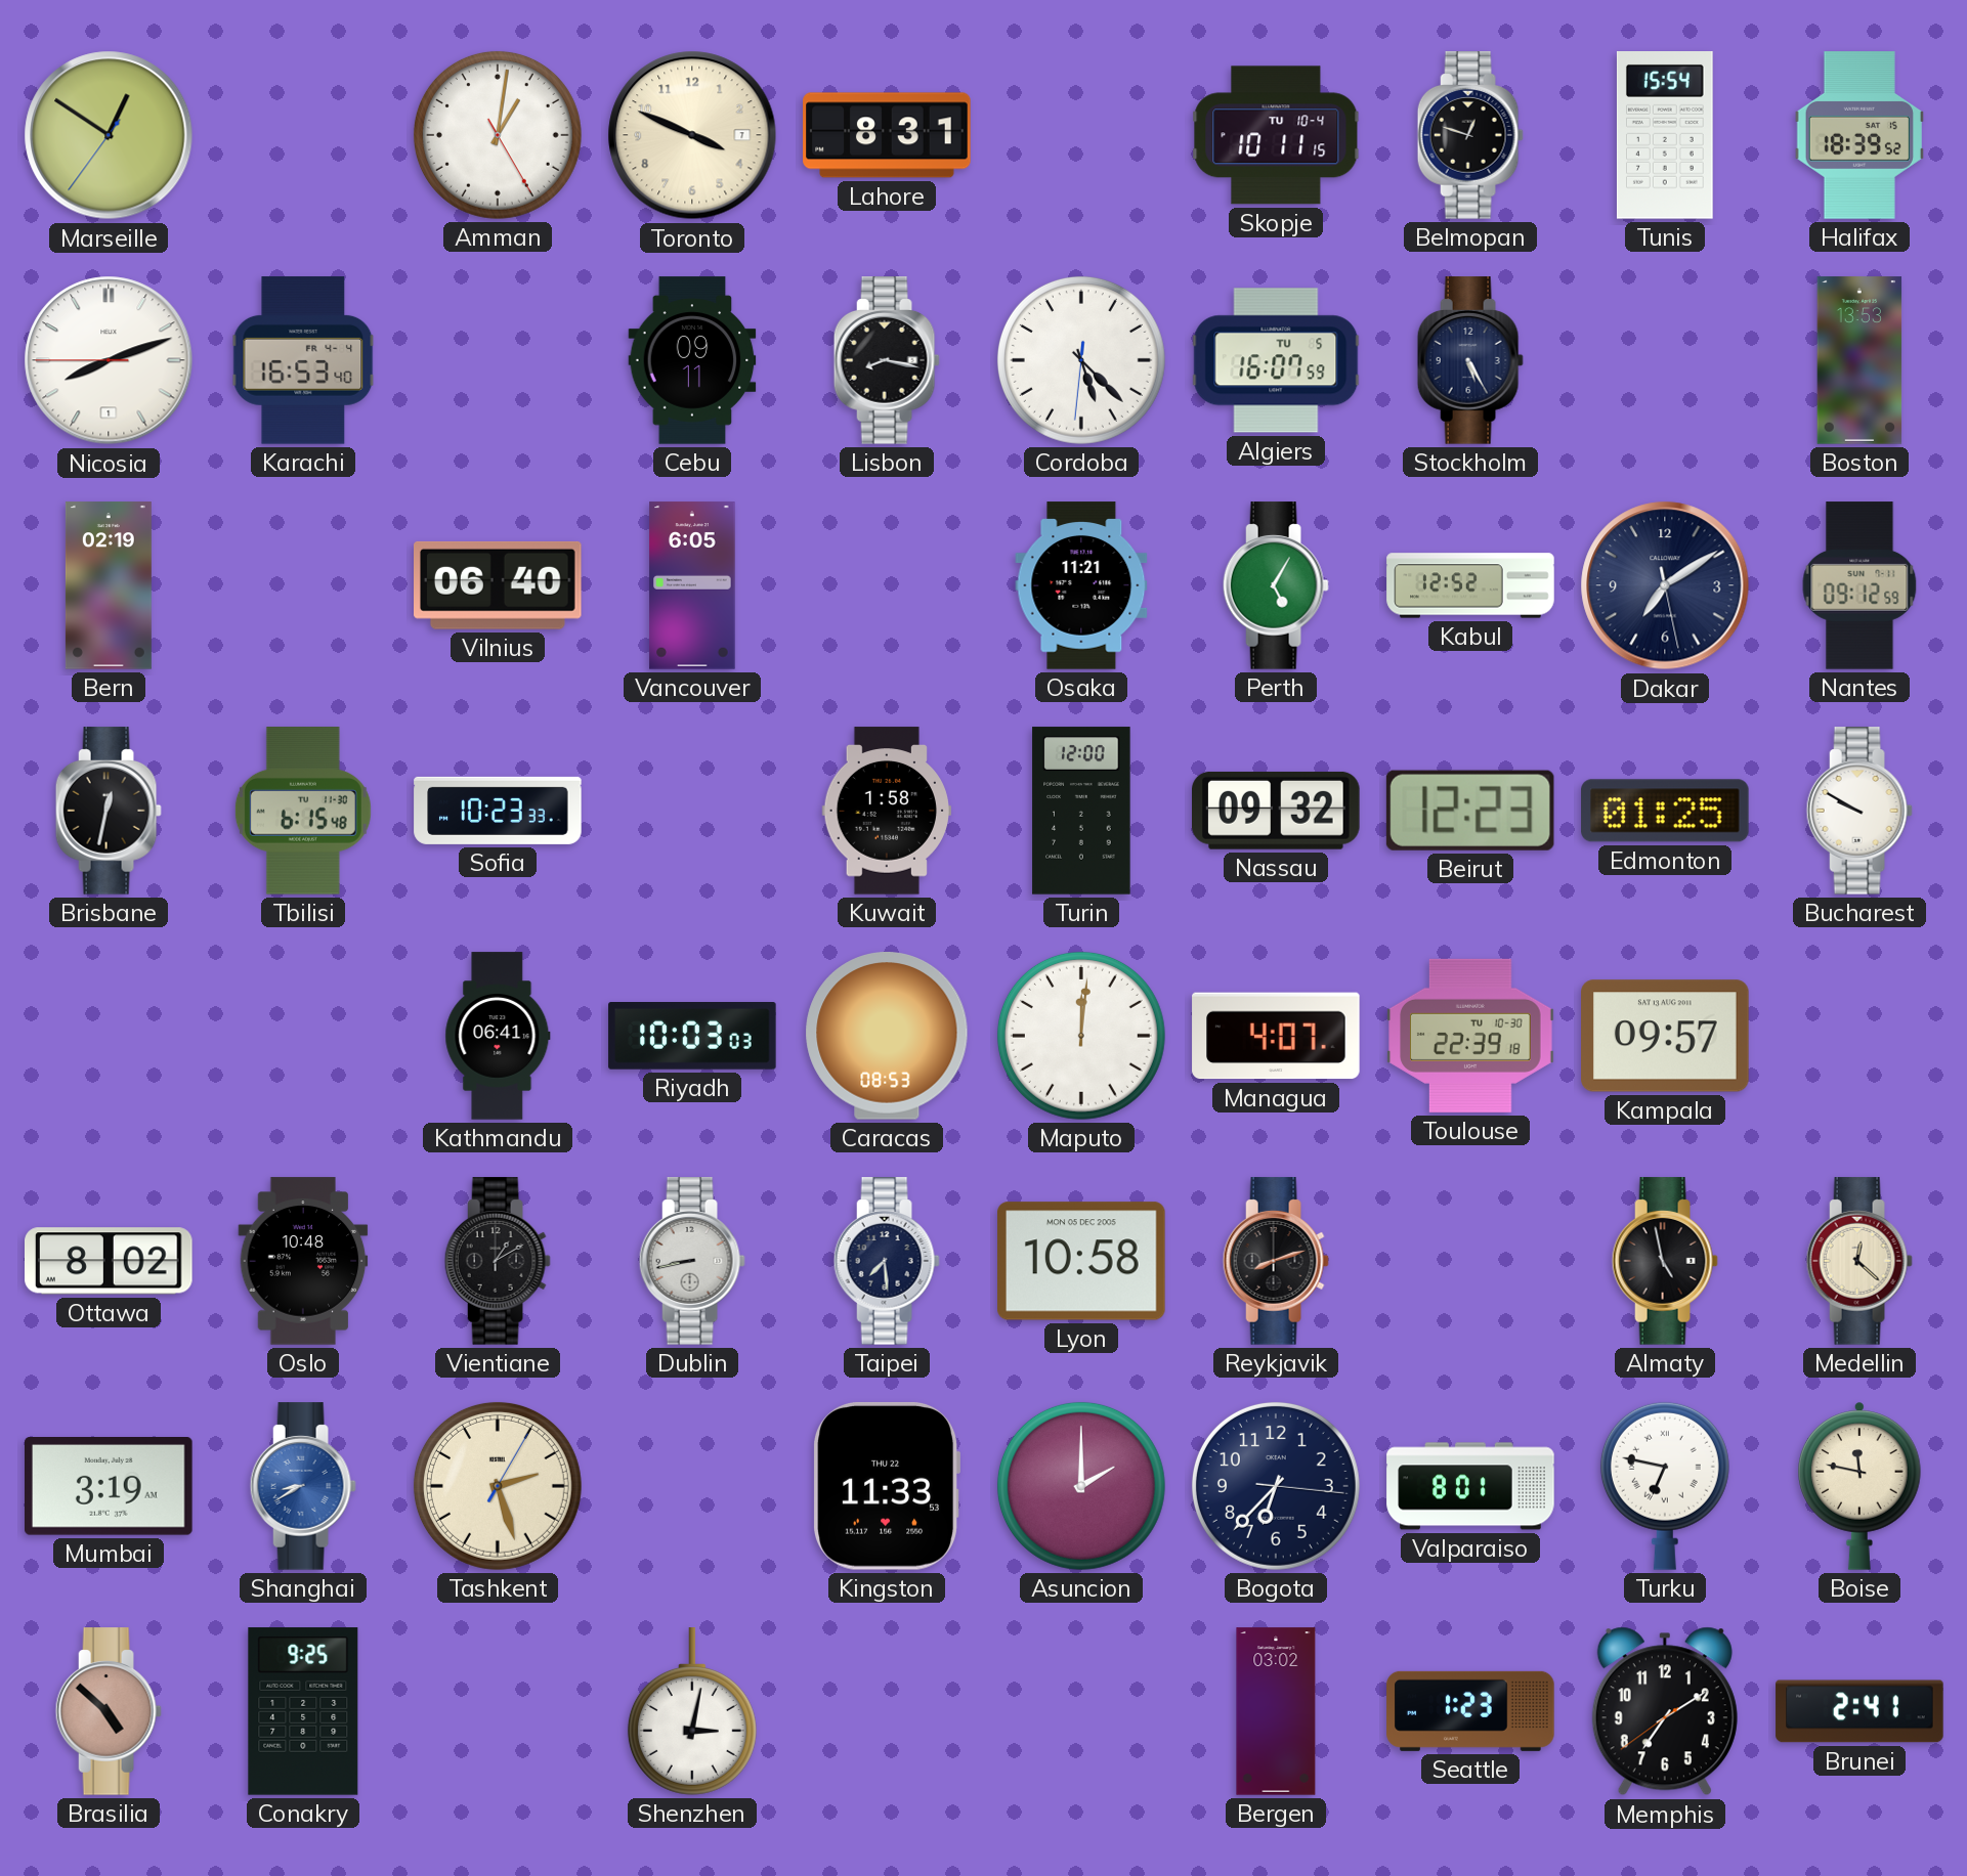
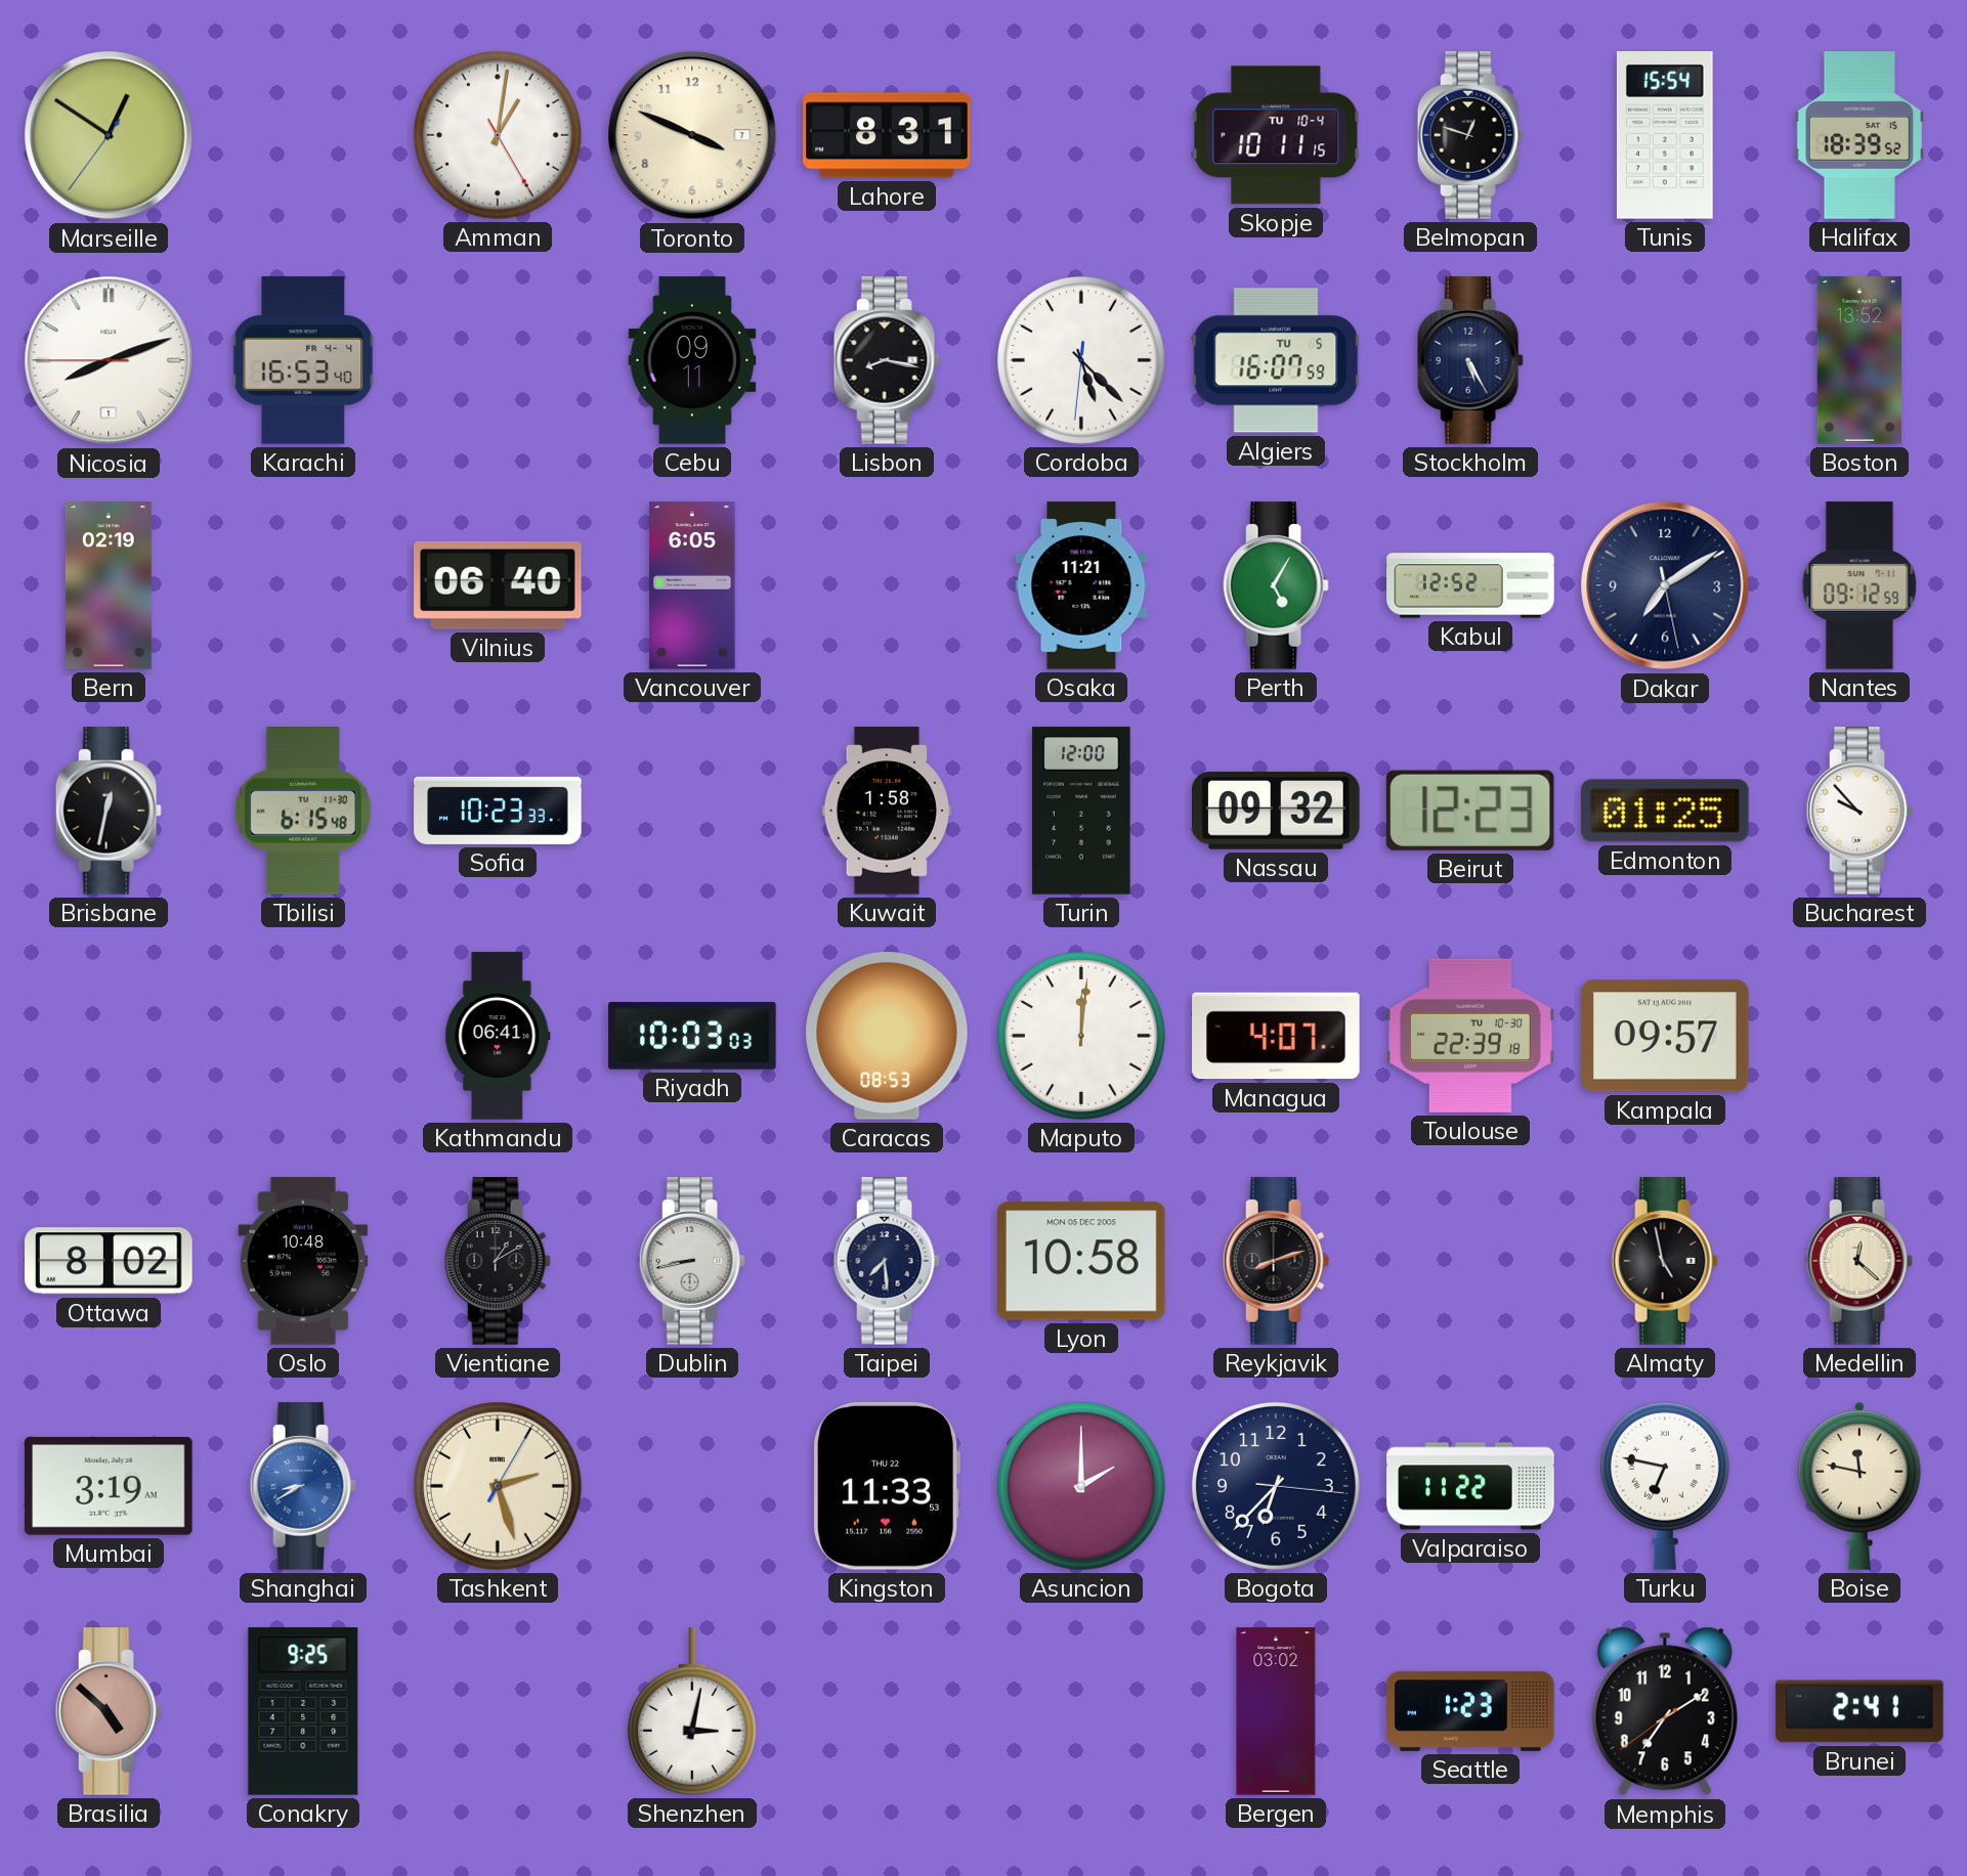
Boston: 13:53 -> 13:52 (1859, 360)
Bucharest: 9:50 -> 9:53 (1859, 811)
Valparaiso: 8:01 -> 11:22 (1470, 1486)
